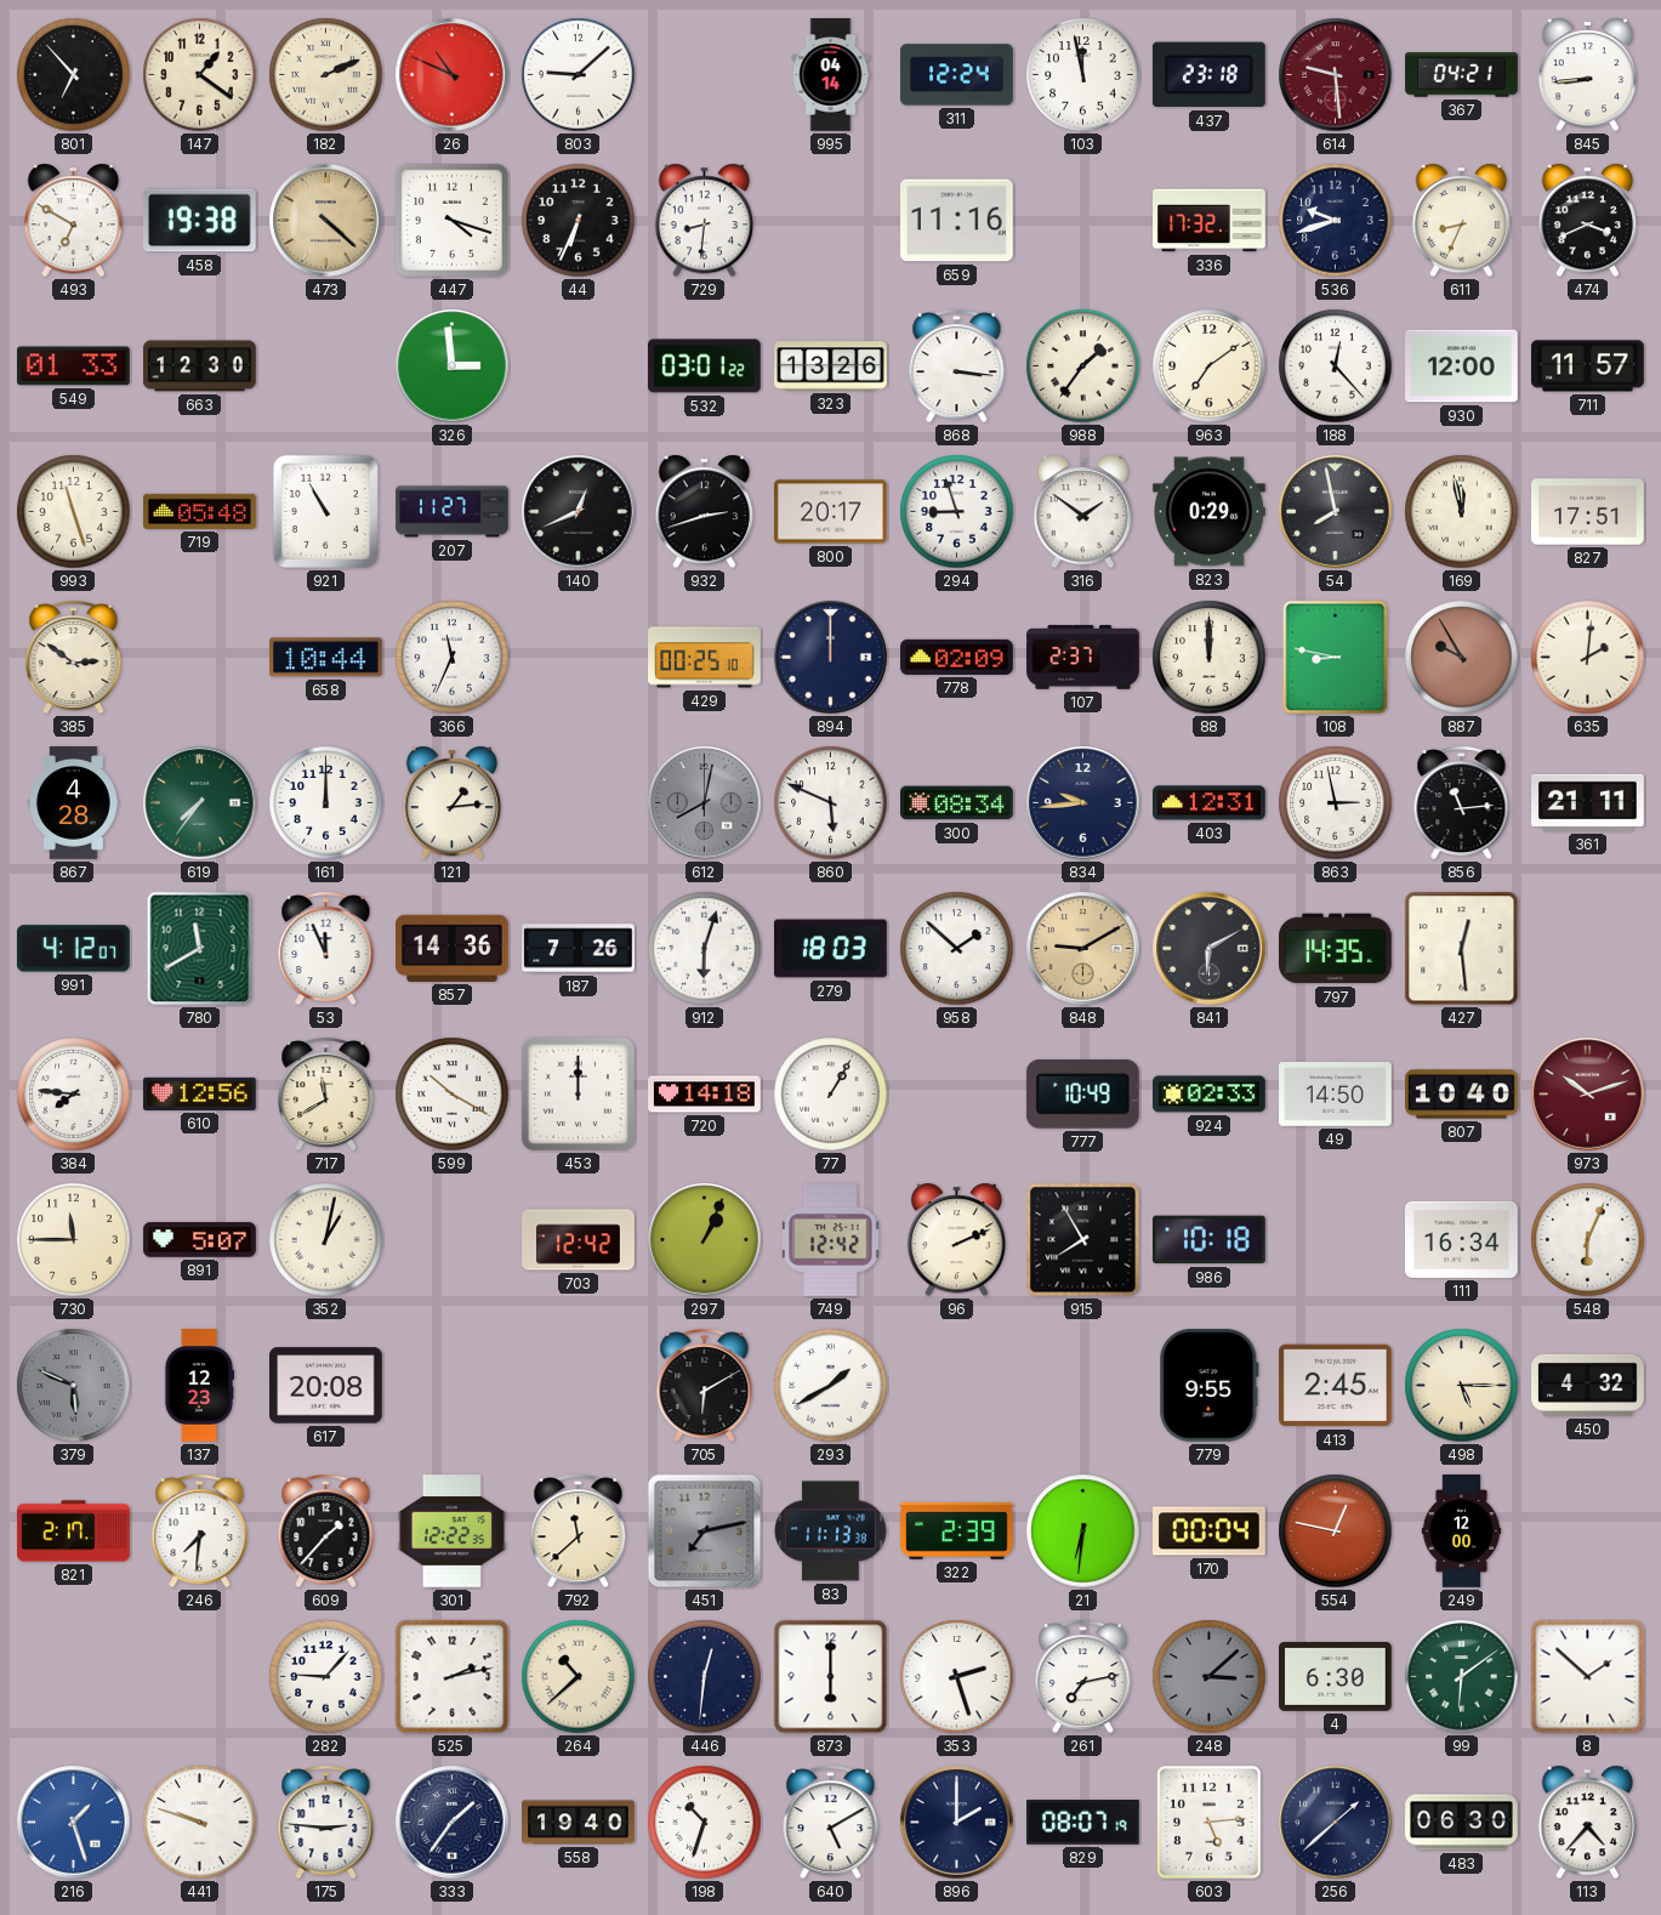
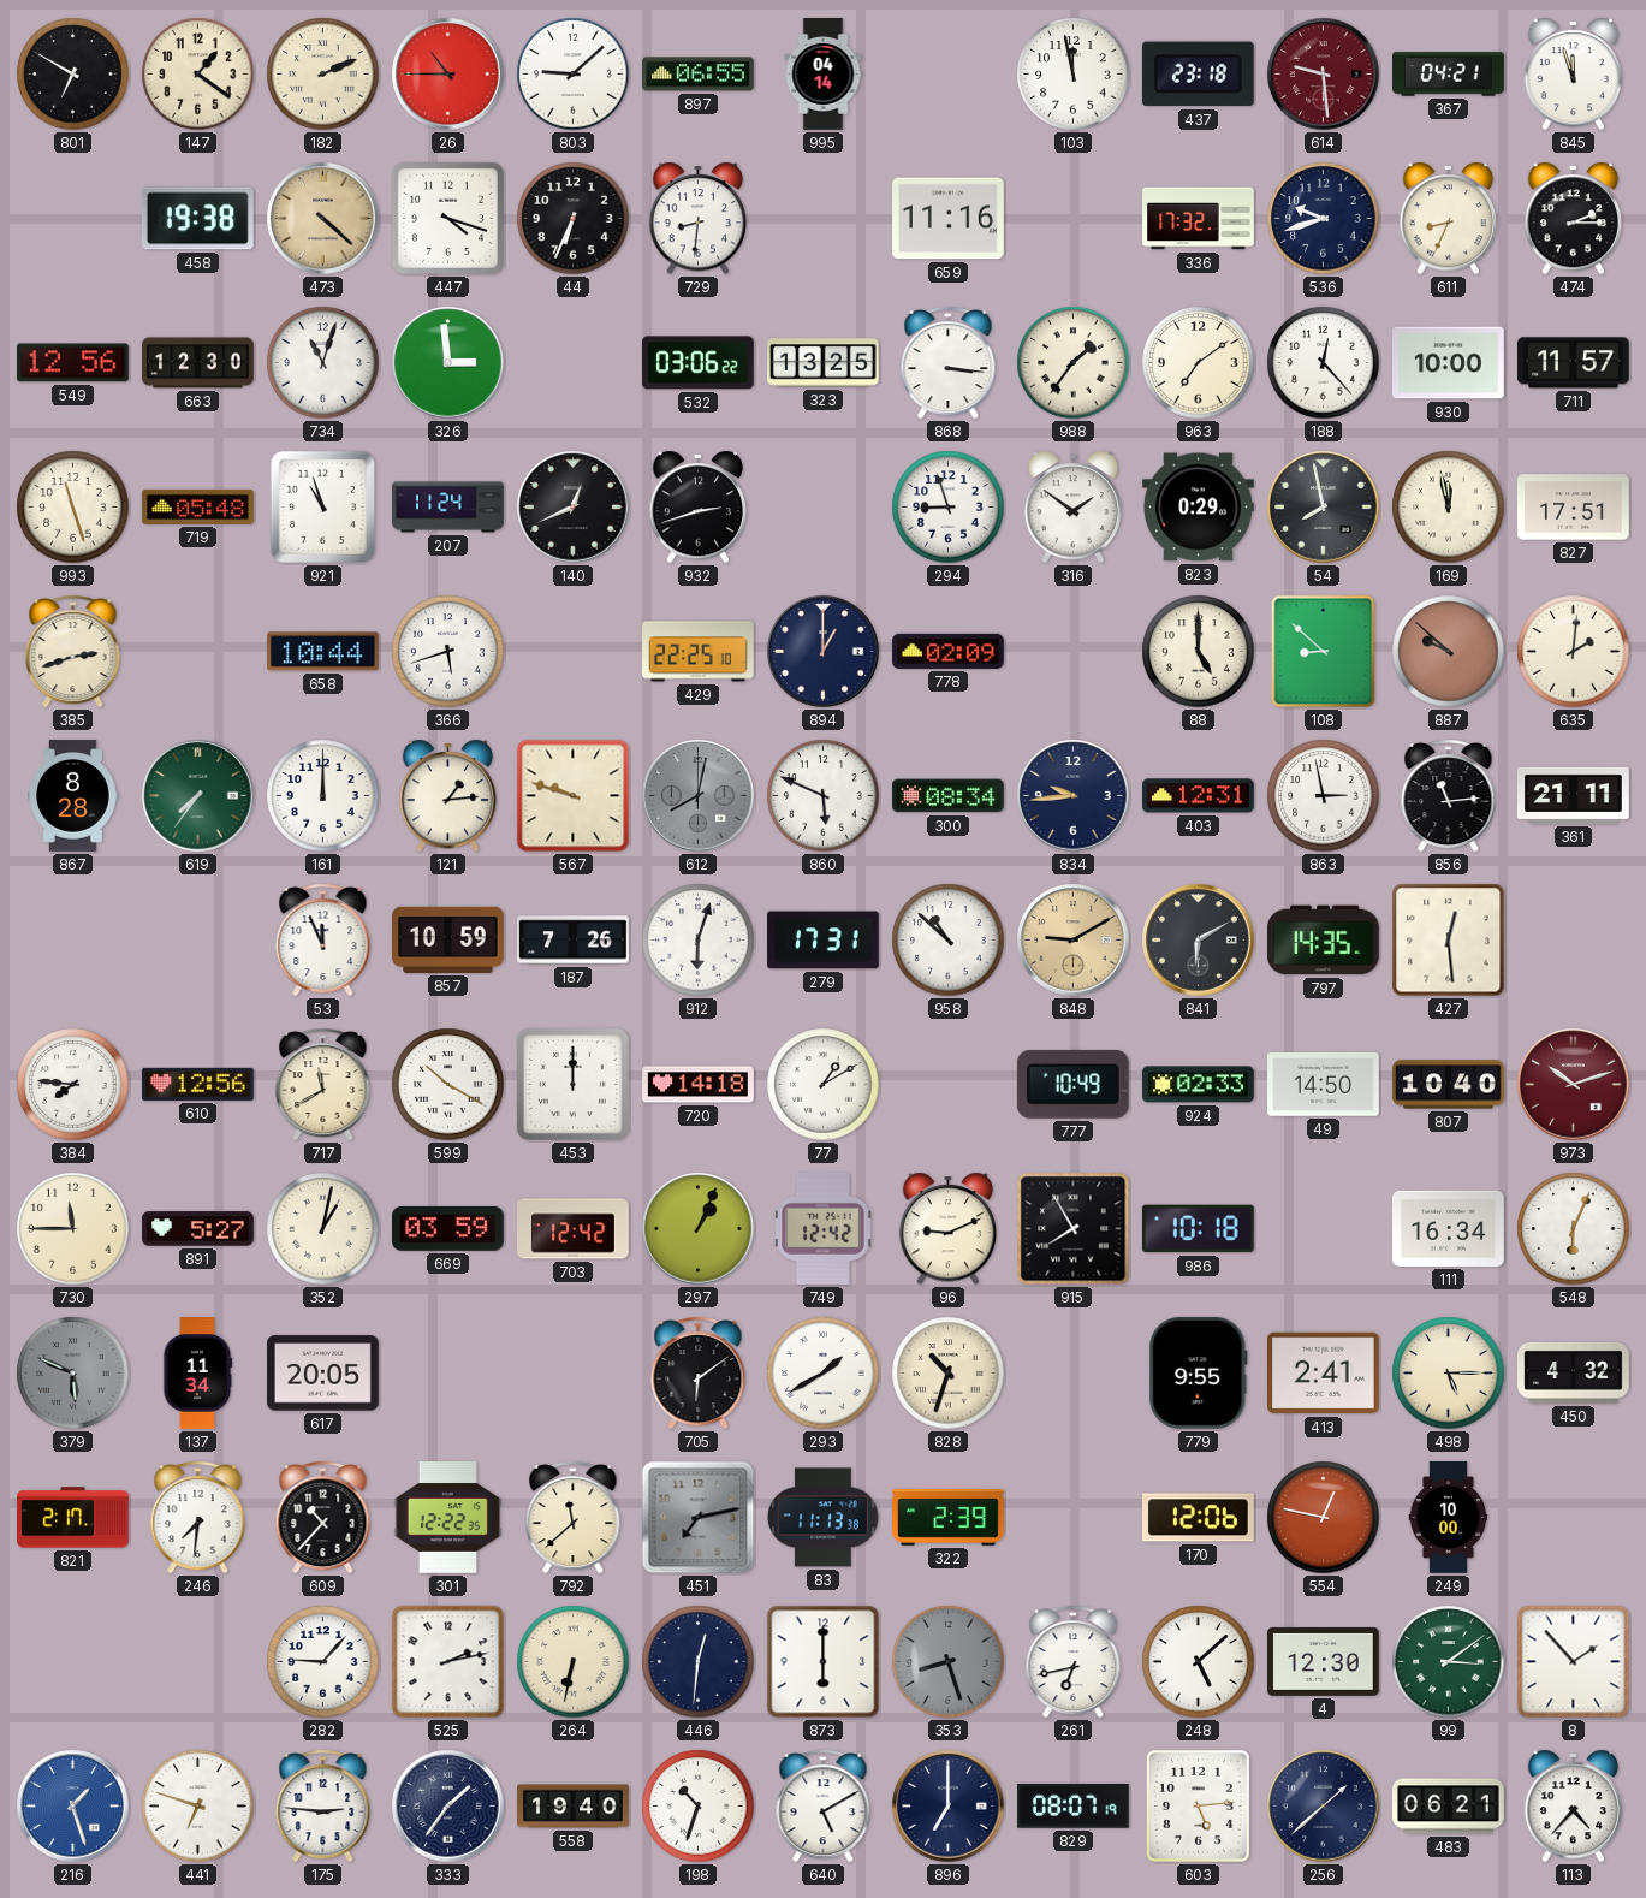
801: 6:53 -> 6:50 (73, 75)
26: 10:49 -> 10:45 (448, 75)
897: none -> 06:55 (699, 75)
311: 12:24 -> none (957, 75)
845: 8:44 -> 11:57 (1574, 75)
493: 6:50 -> none (74, 221)
474: 3:41 -> 2:15 (1574, 219)
549: 01:33 -> 12:56 (73, 363)
734: none -> 11:03 (323, 363)
532: 03:01 -> 03:06 (699, 363)
323: 13:26 -> 13:25 (824, 363)
930: 12:00 -> 10:00 (1449, 363)
921: 10:55 -> 10:57 (322, 506)
207: 11:27 -> 11:24 (448, 508)
800: 20:17 -> none (831, 512)
385: 2:51 -> 2:42 (73, 652)
366: 11:34 -> 5:42 (448, 652)
429: 00:25 -> 22:25 (699, 652)
894: 12:00 -> 1:00 (824, 652)
107: 2:37 -> none (1083, 658)
88: 12:00 -> 5:00 (1199, 652)
108: 8:47 -> 8:52 (1324, 652)
887: 9:55 -> 9:52 (1449, 652)
867: 4:28 -> 8:28 (73, 796)
567: none -> 9:48 (574, 796)
991: 4:12 -> none (73, 949)
780: 11:40 -> none (200, 949)
857: 14:36 -> 10:59 (448, 939)
279: 18:03 -> 17:31 (824, 941)
958: 1:52 -> 10:52 (949, 941)
77: 1:05 -> 1:10 (824, 1085)
891: 5:07 -> 5:27 (198, 1229)
669: none -> 03:59 (448, 1228)
96: 2:11 -> 9:11 (949, 1229)
137: 12:23 -> 11:34 (197, 1374)
617: 20:08 -> 20:05 (323, 1374)
705: 6:10 -> 6:09 (699, 1374)
828: none -> 10:33 (949, 1374)
413: 2:45 -> 2:41 (1324, 1374)
609: 1:37 -> 10:37 (323, 1518)
21: 6:31 -> none (1083, 1532)
170: 00:04 -> 12:06 (1199, 1518)
249: 12:00 -> 10:00 (1449, 1518)
264: 10:38 -> 6:32 (574, 1662)
353: 2:27 -> 8:27 (949, 1662)
353 dial: white -> grey (949, 1662)
261: 7:13 -> 6:43 (1074, 1662)
248: 3:08 -> 5:08 (1199, 1662)
248 dial: grey -> white (1199, 1662)
4: 6:30 -> 12:30 (1324, 1661)
99: 6:09 -> 3:09 (1449, 1662)
8: 1:52 -> 1:53 (1574, 1662)
441: 9:48 -> 6:48 (198, 1807)
896: 2:00 -> 7:00 (949, 1807)
483: 06:30 -> 06:21 (1449, 1807)
